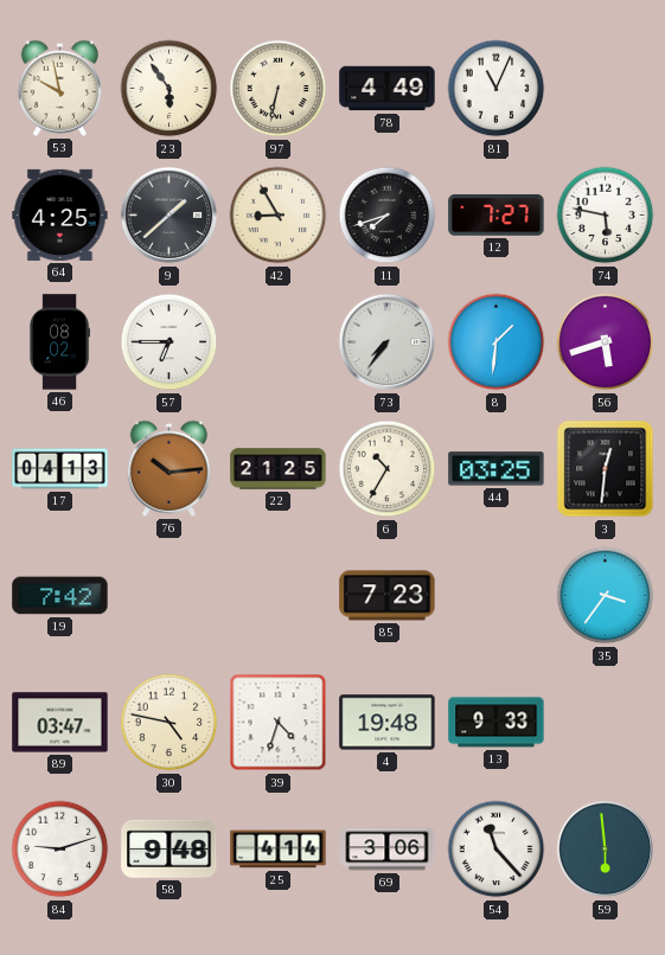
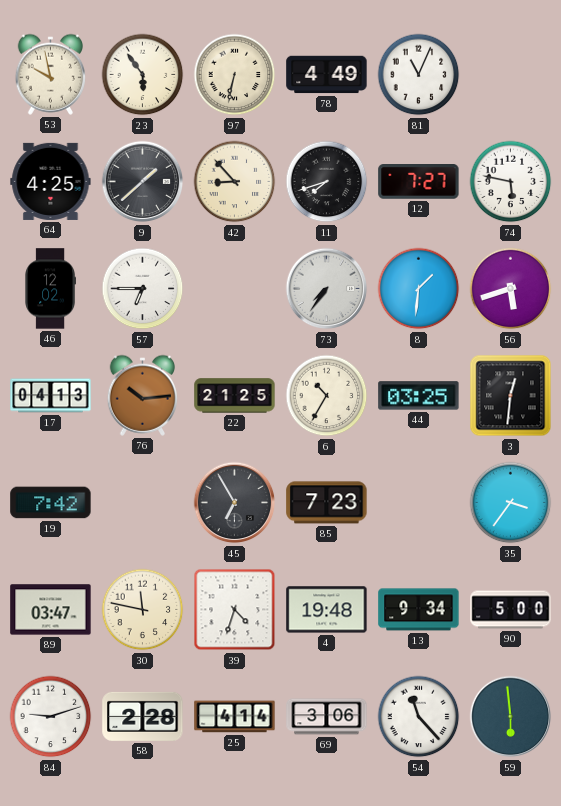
42: 8:55 -> 8:53 (235, 182)
46: 08:02 -> 12:02 (50, 289)
45: none -> 6:55 (235, 503)
30: 4:47 -> 11:47 (143, 610)
13: 9:33 -> 9:34 (419, 610)
90: none -> 5:00 (511, 610)
58: 9:48 -> 2:28 (143, 716)
